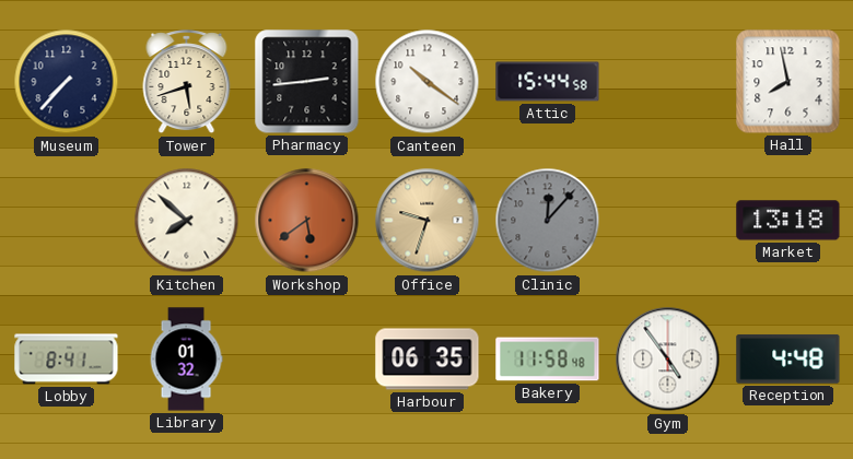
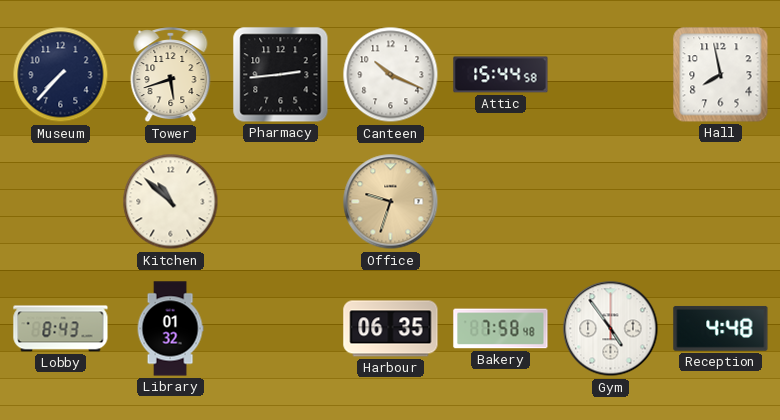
Canteen: 10:21 -> 10:19 (391, 75)
Kitchen: 7:52 -> 10:52 (171, 202)
Workshop: 5:39 -> none (307, 221)
Clinic: 12:07 -> none (548, 221)
Market: 13:18 -> none (788, 221)
Lobby: 8:41 -> 8:43 (61, 329)
Bakery: 11:58 -> 7:58 (501, 329)
